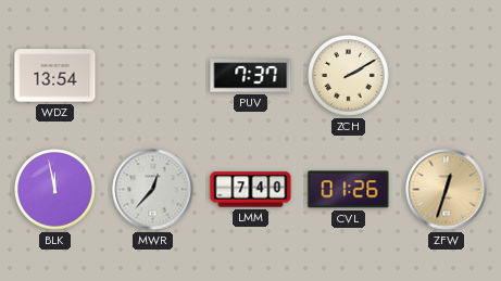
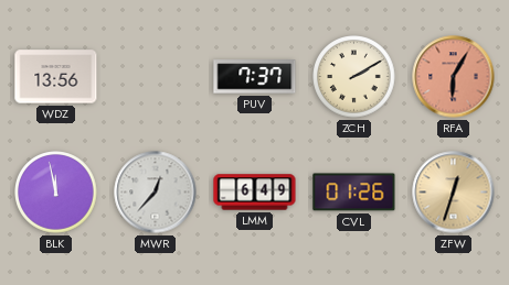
WDZ: 13:54 -> 13:56 (56, 77)
RFA: none -> 6:05 (454, 77)
LMM: 7:40 -> 6:49 (255, 193)
